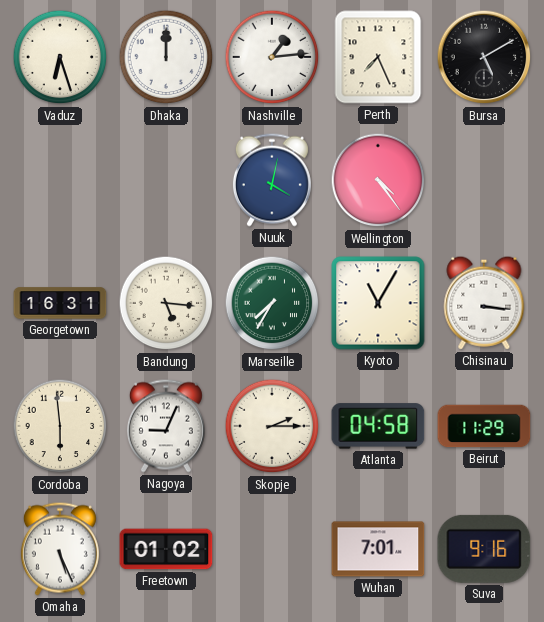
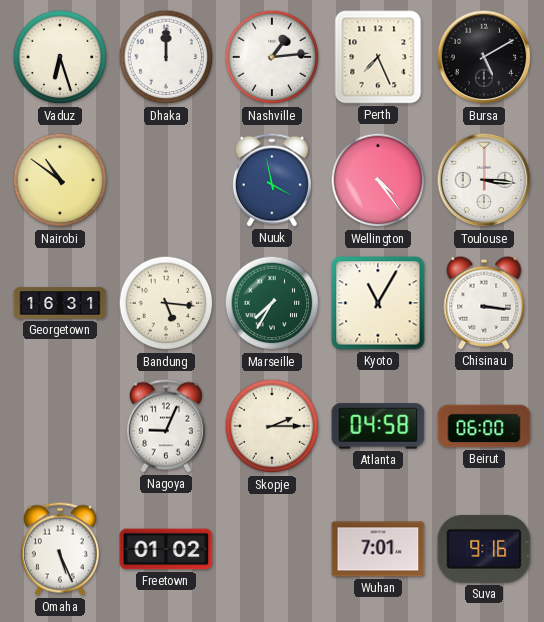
Nairobi: none -> 10:51 (60, 180)
Nuuk: 4:02 -> 3:58 (272, 180)
Toulouse: none -> 3:16 (484, 180)
Cordoba: 5:59 -> none (60, 426)
Beirut: 11:29 -> 06:00 (484, 426)
